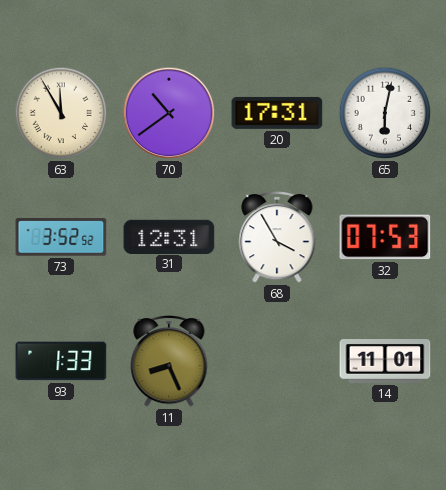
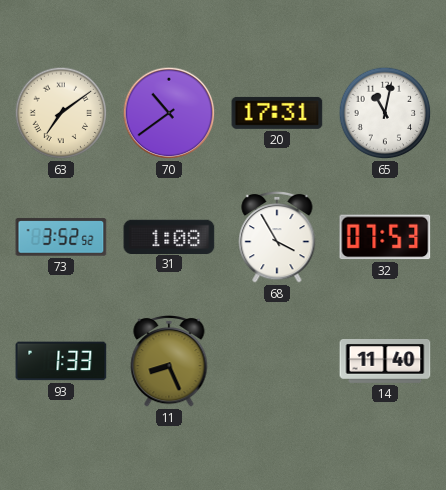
63: 11:55 -> 7:09 (61, 113)
65: 6:02 -> 11:02 (385, 113)
31: 12:31 -> 1:08 (169, 236)
14: 11:01 -> 11:40 (385, 362)
